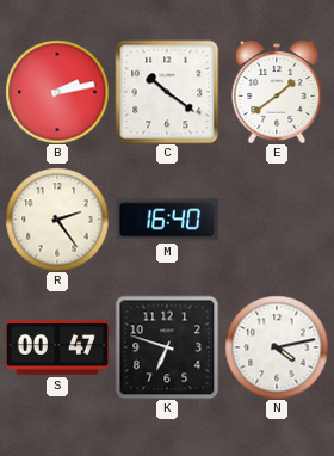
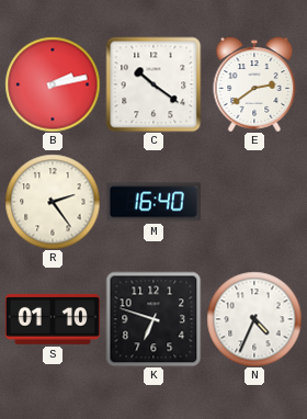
E: 1:39 -> 2:39 (254, 84)
S: 00:47 -> 01:10 (53, 319)
N: 4:13 -> 4:34 (254, 319)
